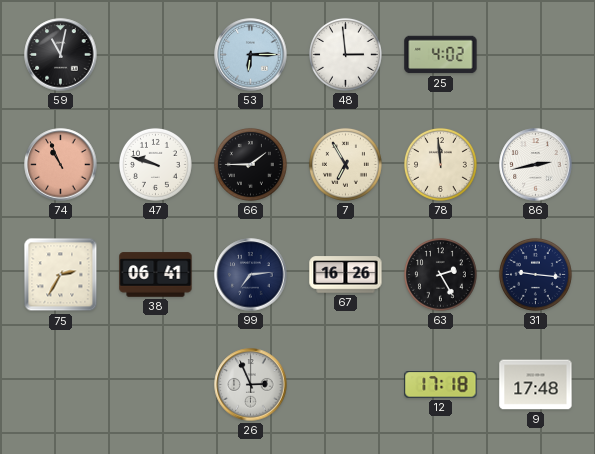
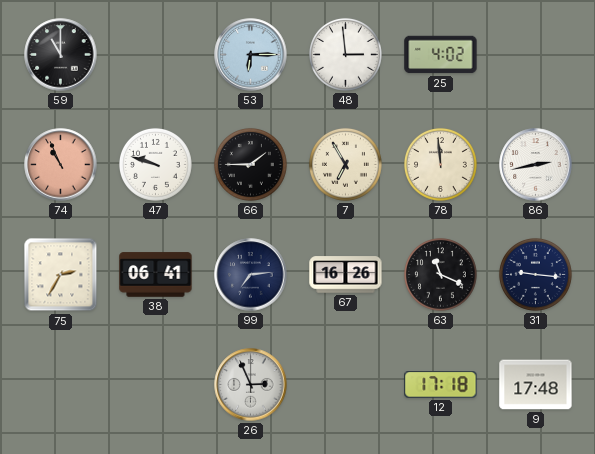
59: 11:02 -> 11:00 (61, 55)
63: 2:25 -> 11:19 (440, 274)
